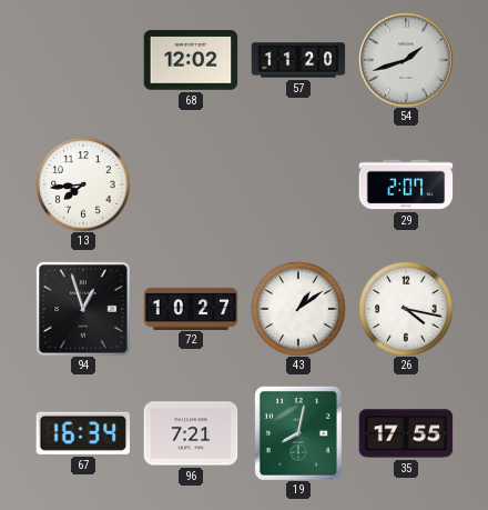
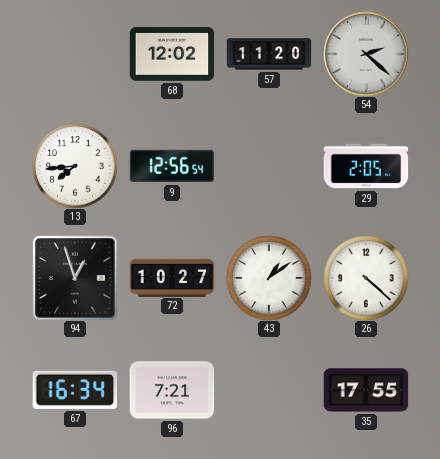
54: 1:42 -> 2:22 (366, 54)
9: none -> 12:56 (172, 166)
29: 2:07 -> 2:05 (366, 166)
26: 4:17 -> 4:22 (366, 278)
19: 8:02 -> none (298, 433)
